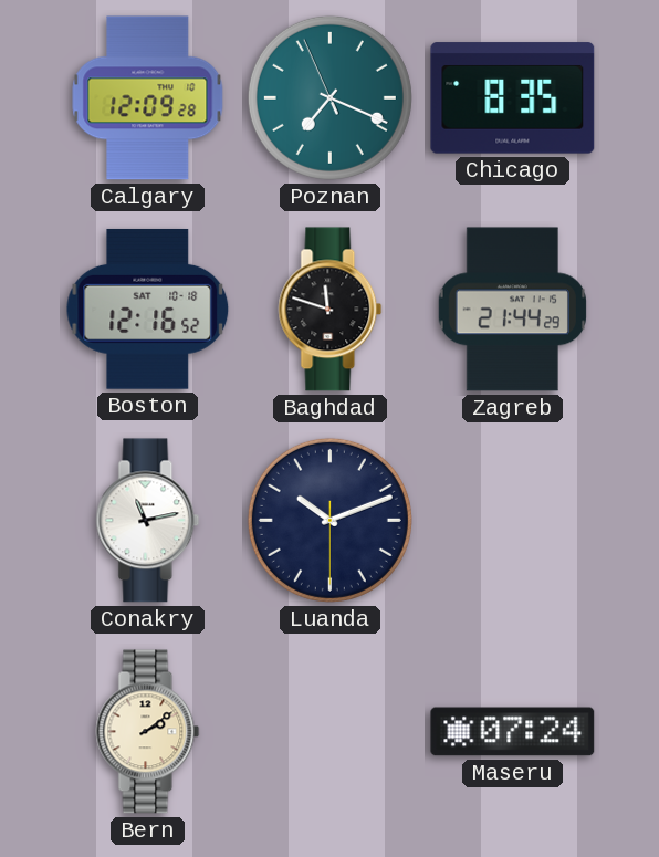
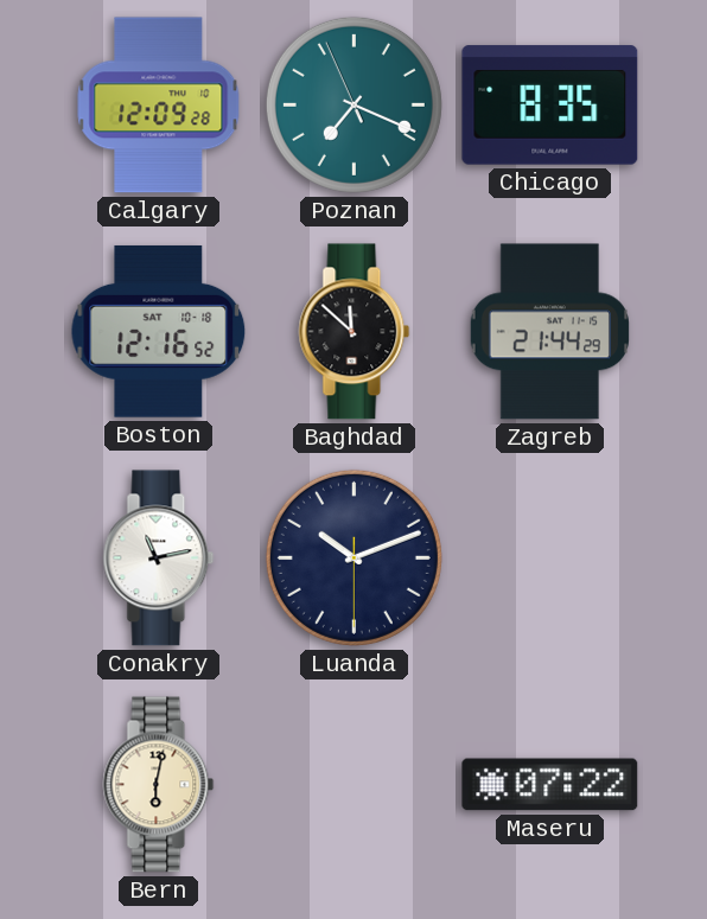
Baghdad: 11:48 -> 11:52 (355, 332)
Bern: 2:09 -> 6:02 (159, 785)
Maseru: 07:24 -> 07:22 (550, 785)
